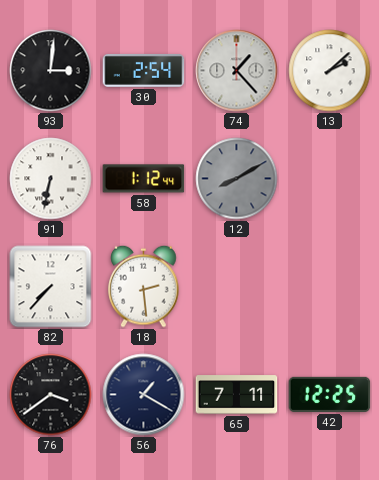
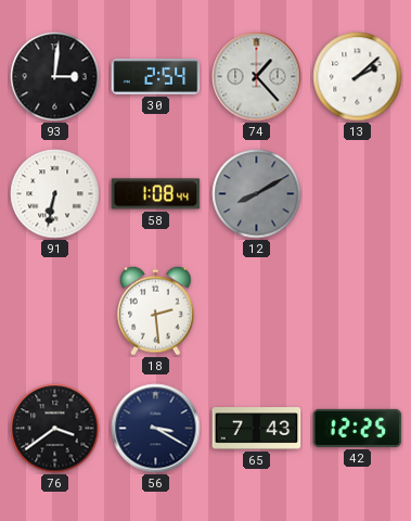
58: 1:12 -> 1:08 (156, 194)
82: 7:37 -> none (51, 287)
56: 1:20 -> 3:20 (156, 429)
65: 7:11 -> 7:43 (257, 429)
